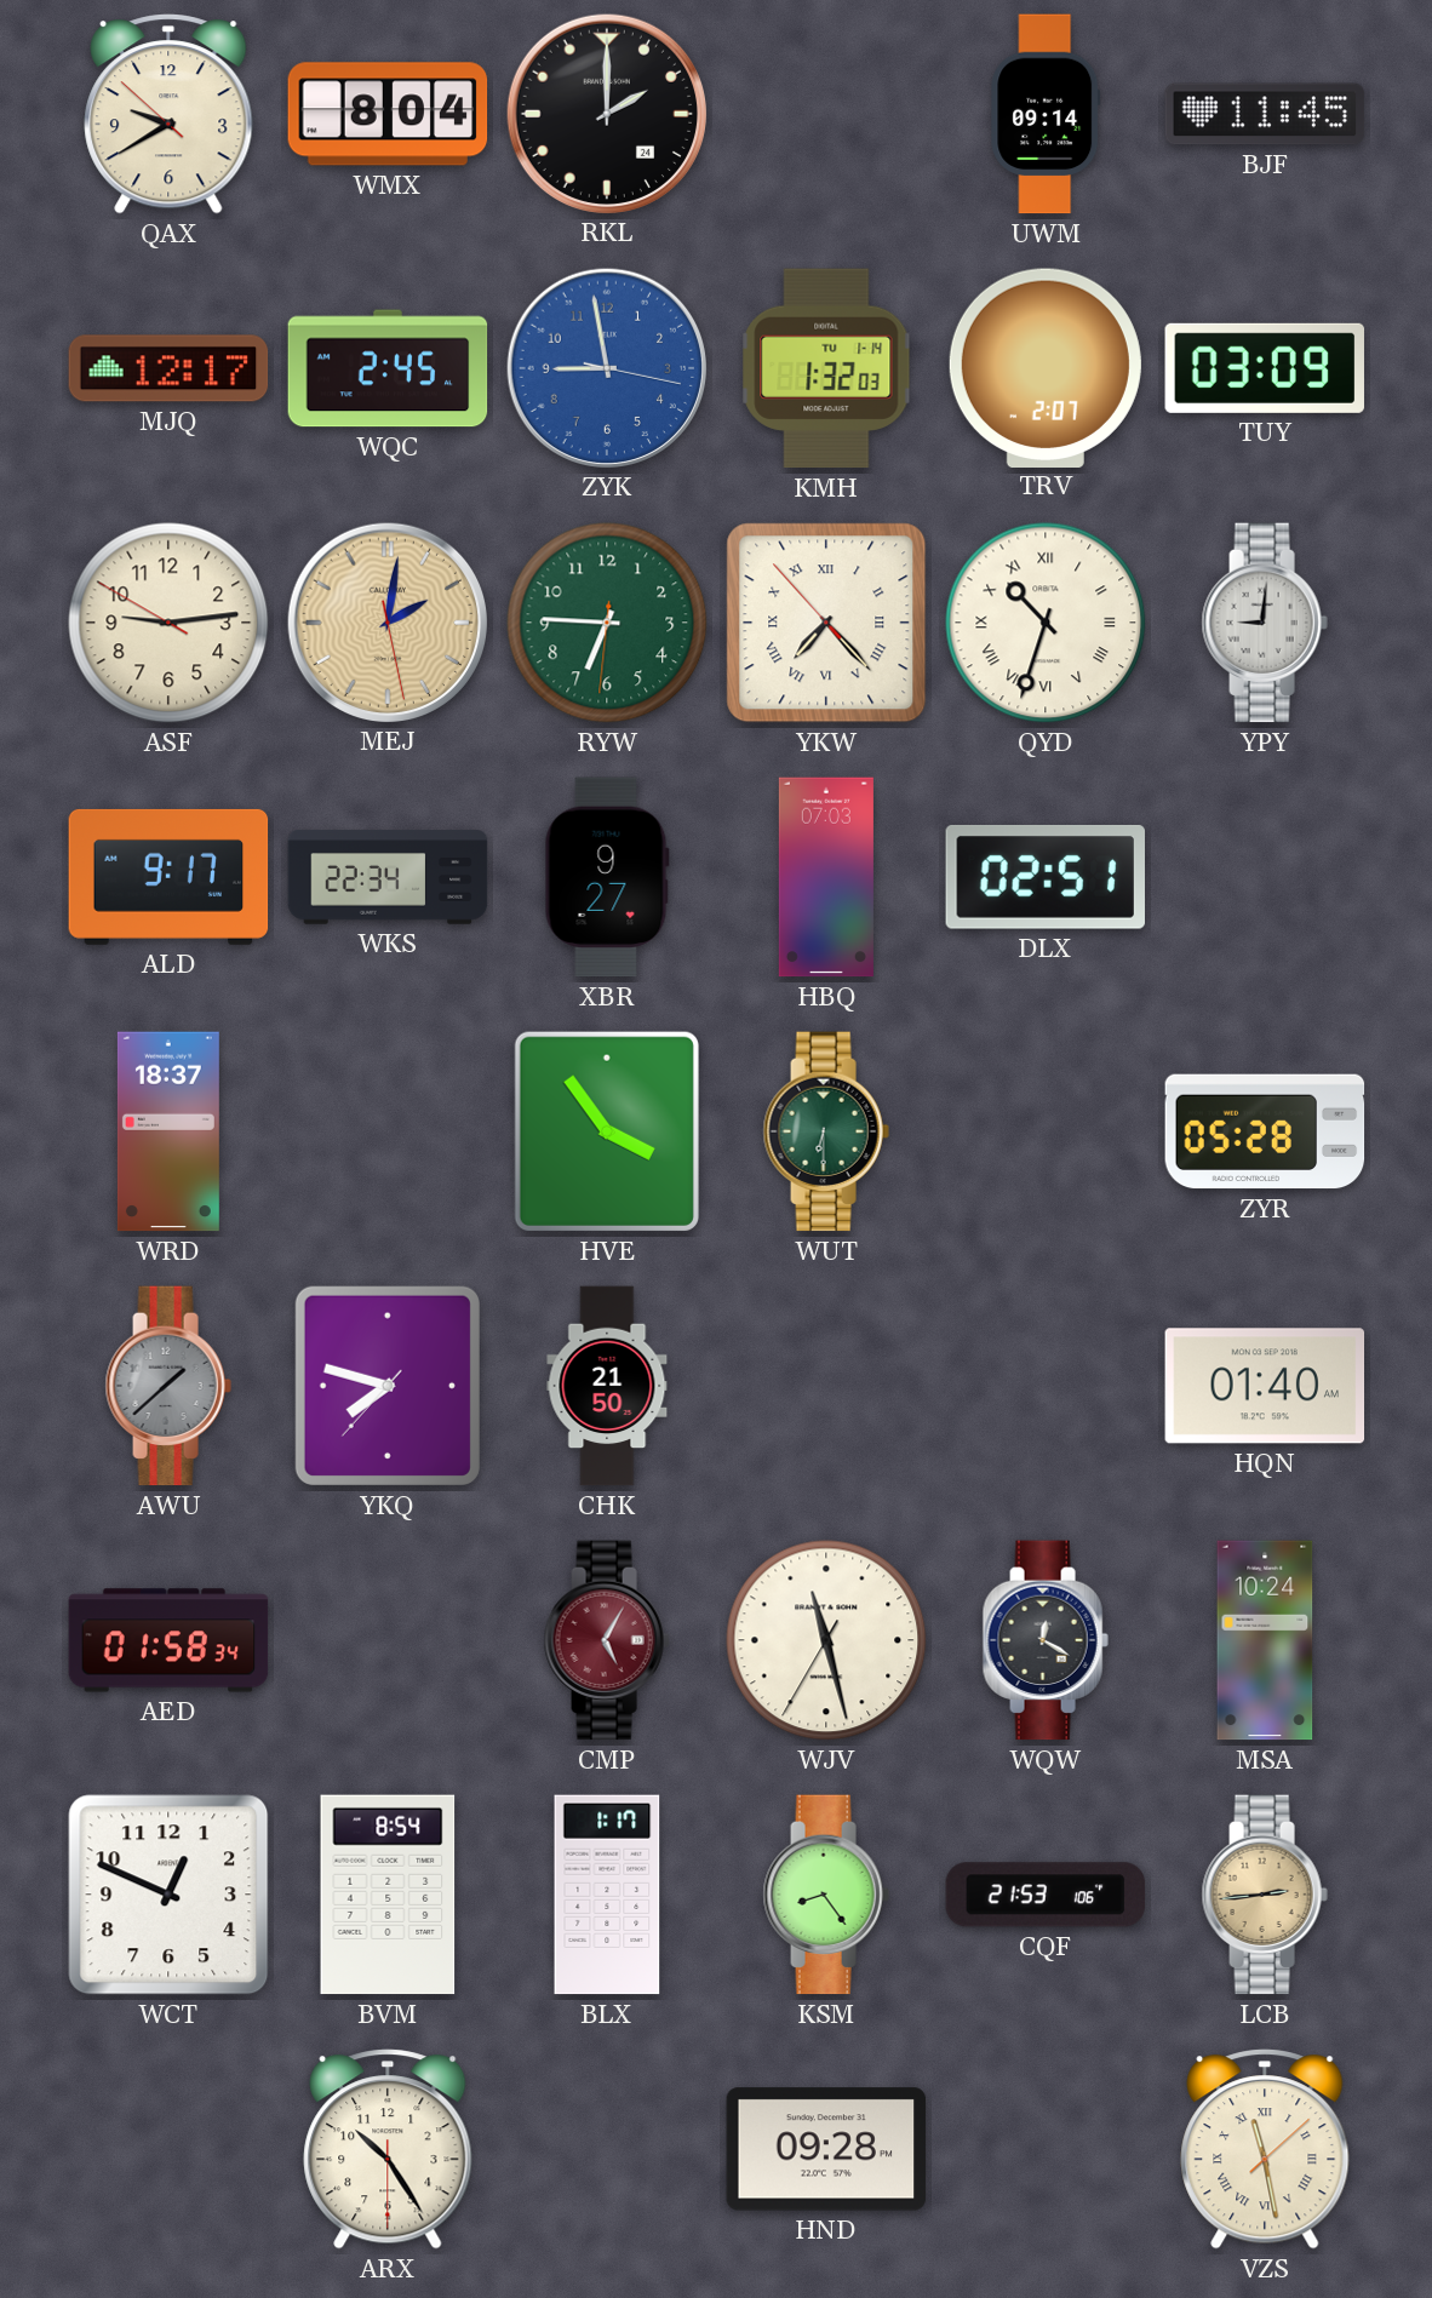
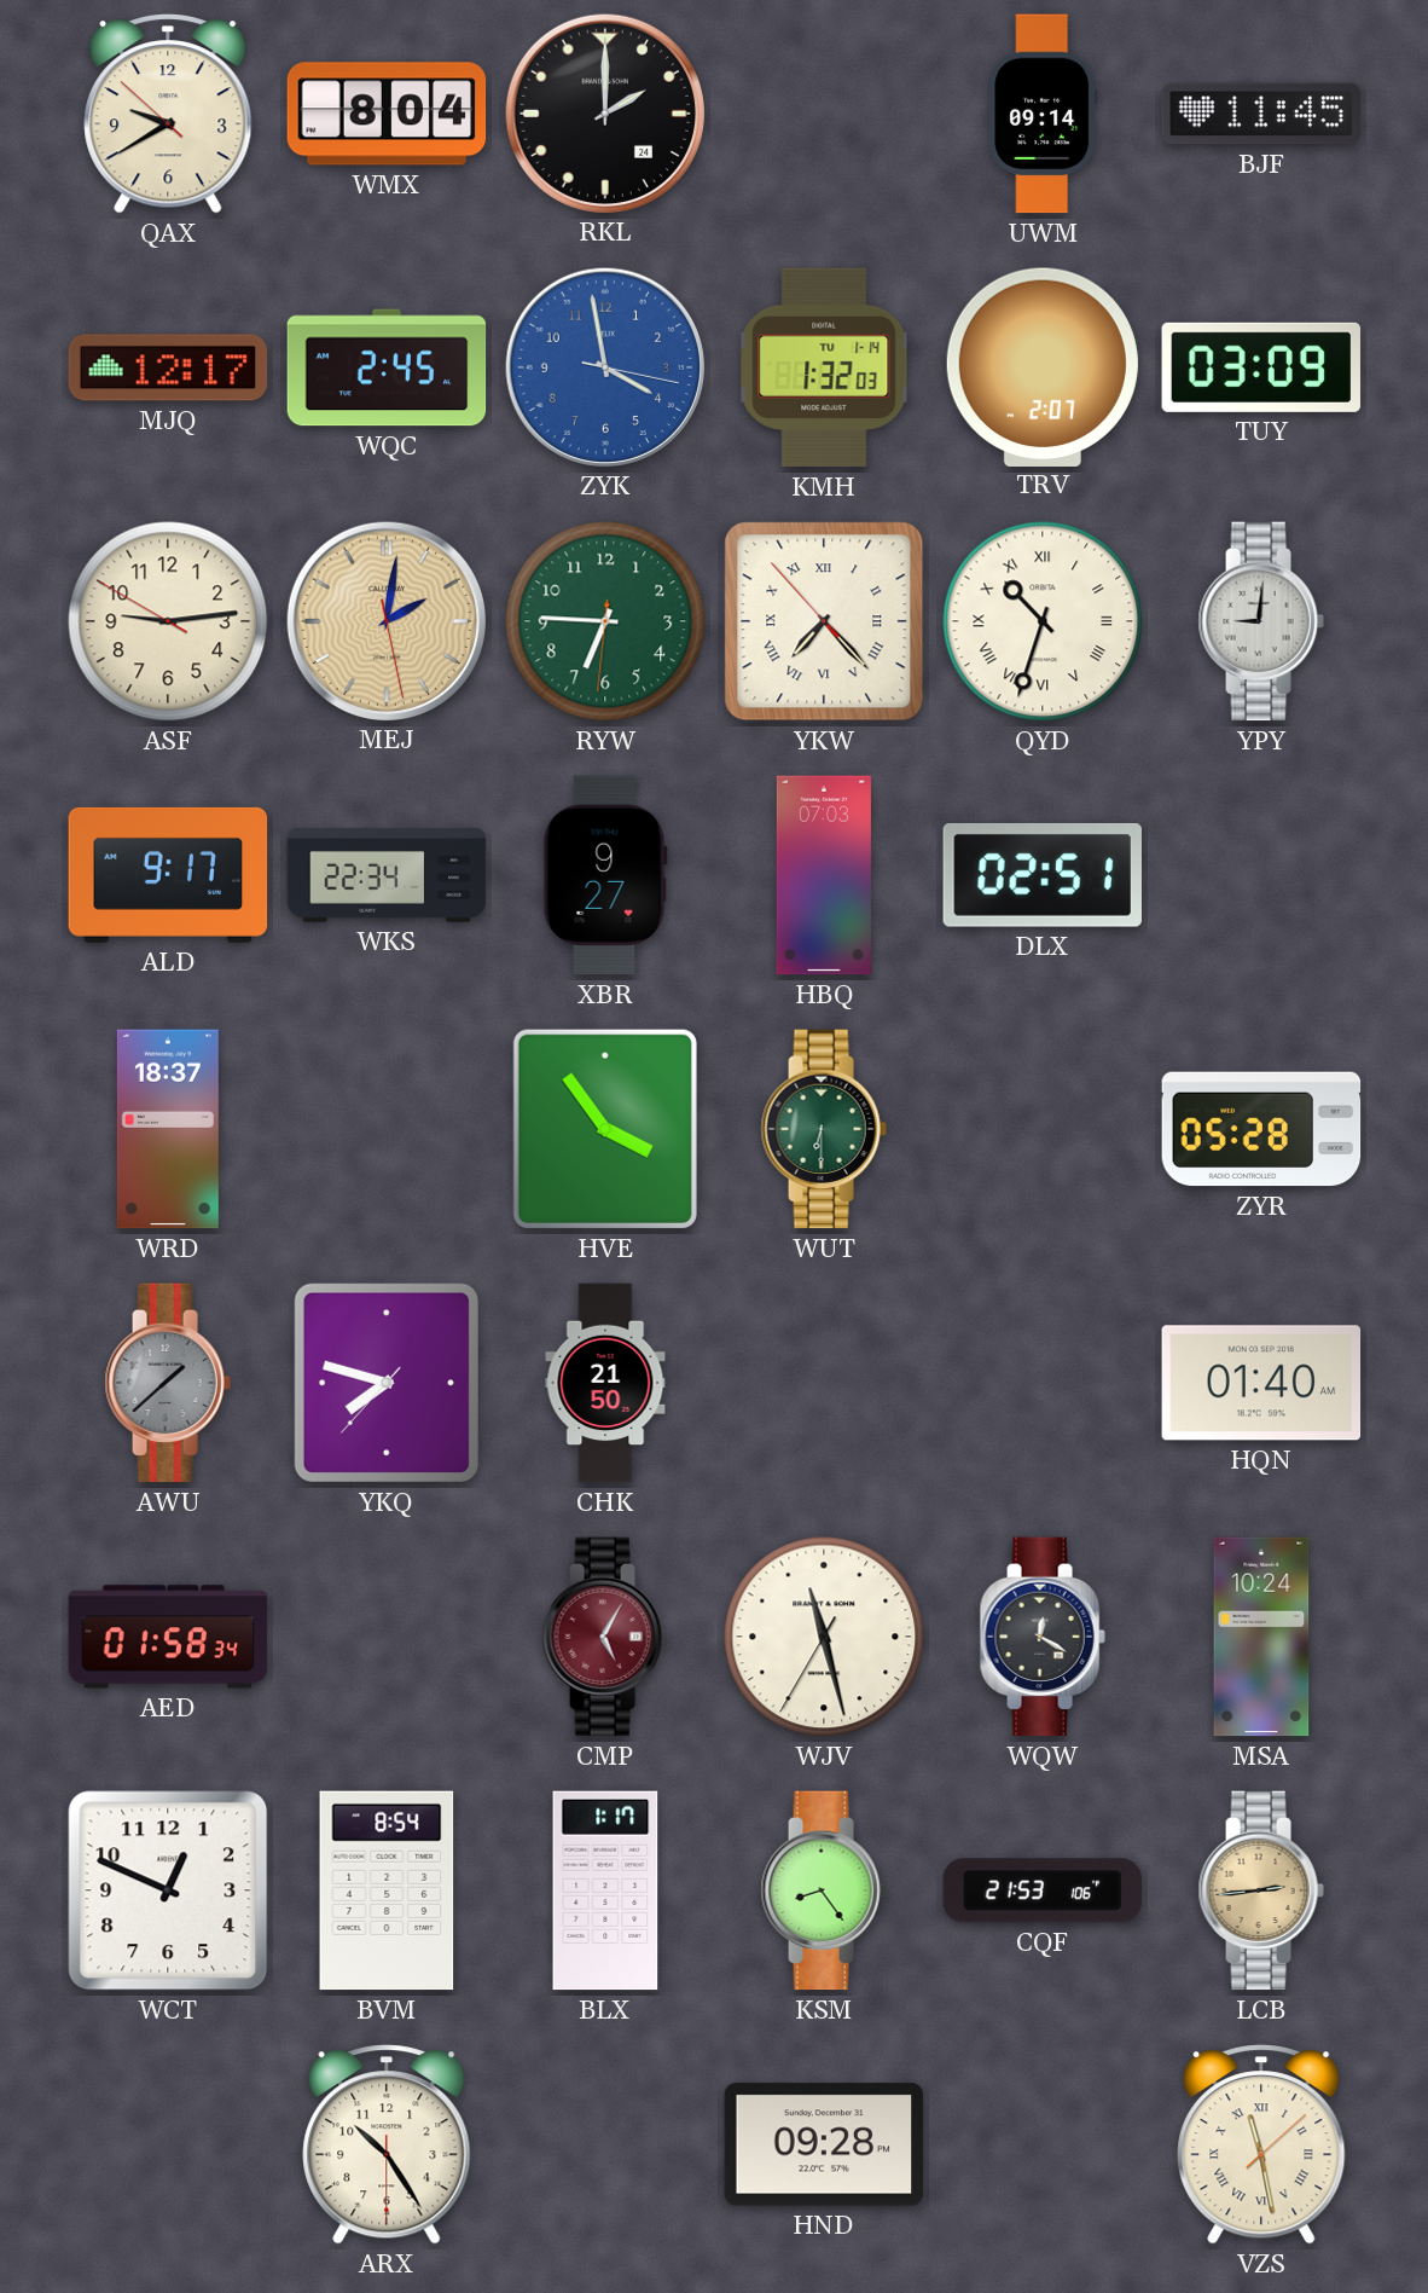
ZYK: 8:58 -> 3:58 (604, 366)
